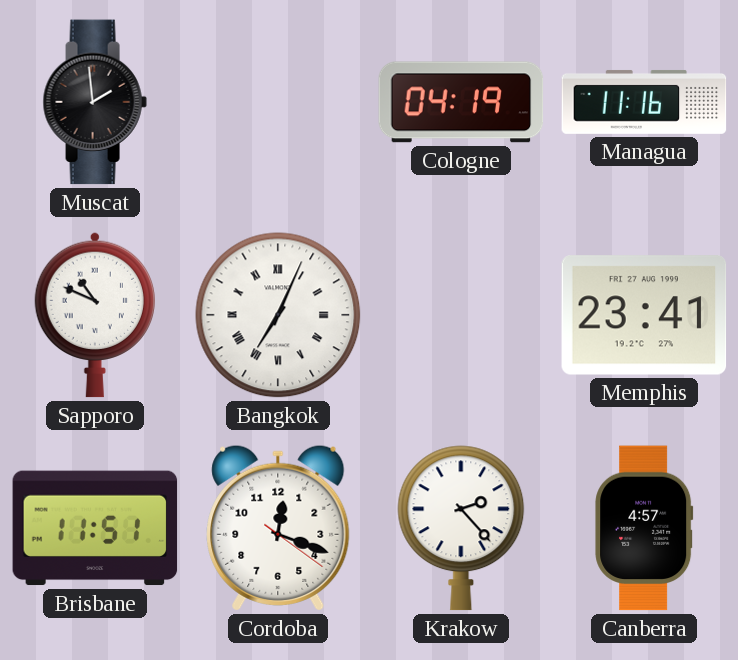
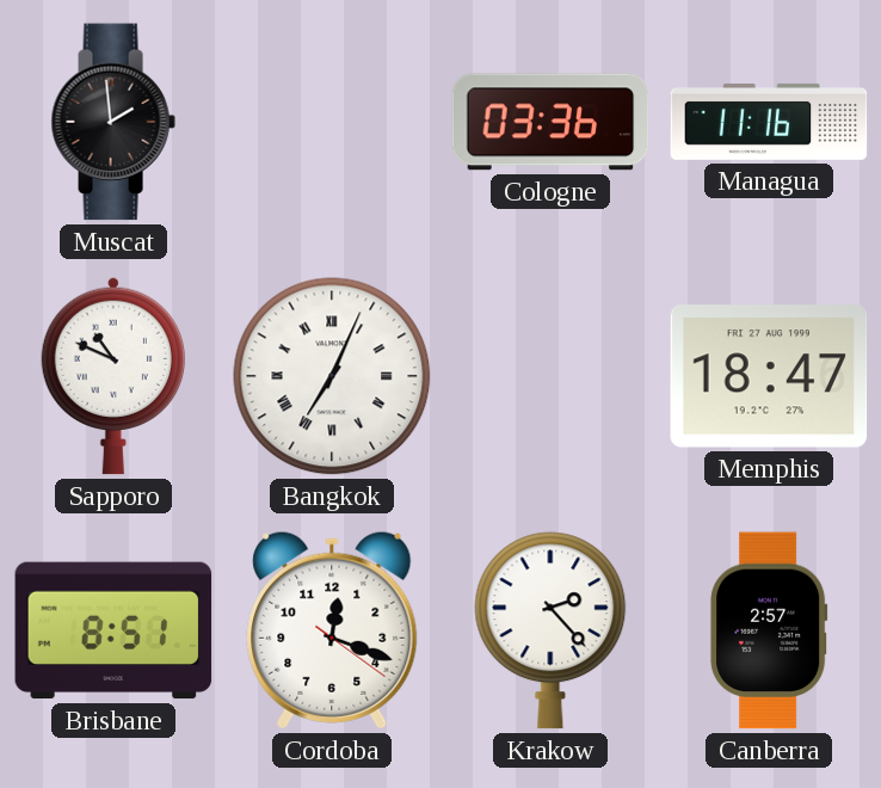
Cologne: 04:19 -> 03:36 (550, 122)
Memphis: 23:41 -> 18:47 (769, 376)
Brisbane: 11:51 -> 8:51 (113, 630)
Canberra: 4:57 -> 2:57 (769, 630)
